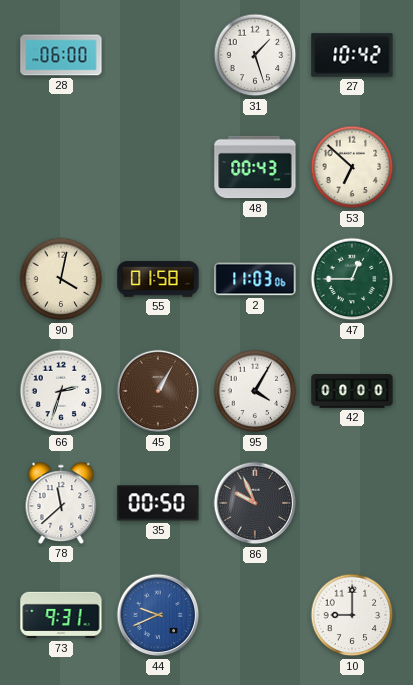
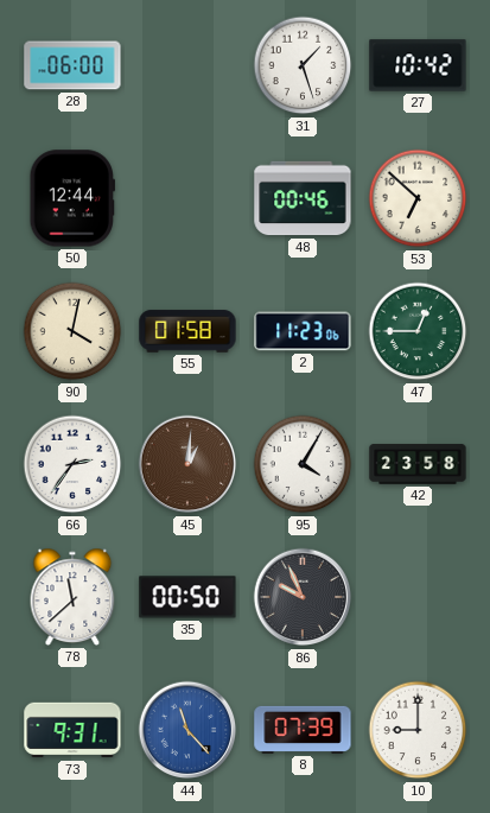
50: none -> 12:44 (71, 198)
48: 00:43 -> 00:46 (303, 198)
2: 11:03 -> 11:23 (303, 331)
66: 2:33 -> 2:36 (72, 464)
45: 1:05 -> 1:01 (187, 464)
42: 00:00 -> 23:58 (418, 464)
44: 9:41 -> 11:23 (187, 730)
8: none -> 07:39 (303, 730)
